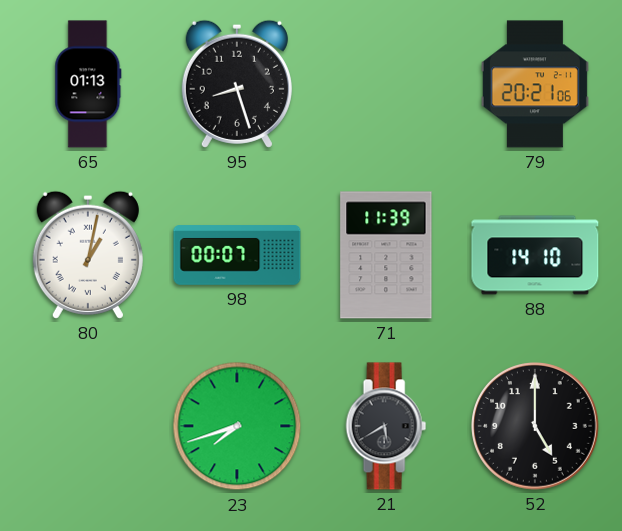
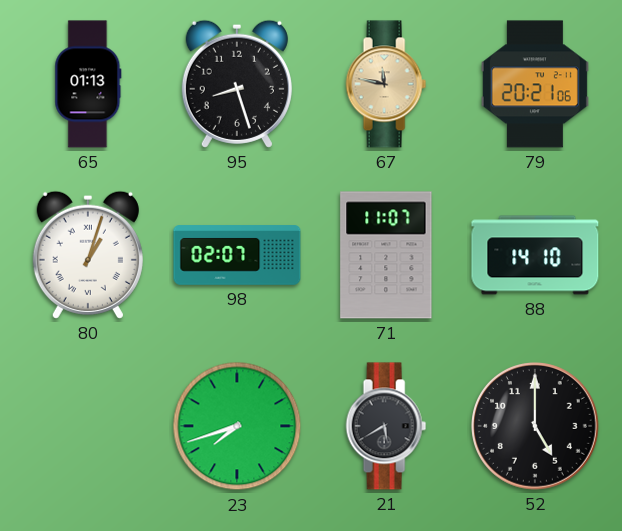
67: none -> 11:47 (386, 84)
80: 1:02 -> 1:03 (88, 255)
98: 00:07 -> 02:07 (237, 255)
71: 11:39 -> 11:07 (386, 255)
